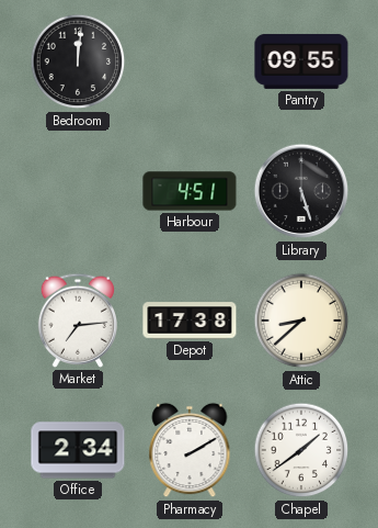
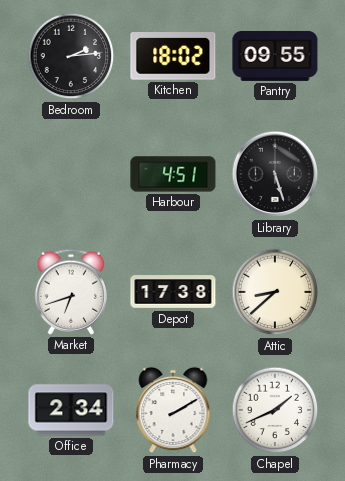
Bedroom: 12:01 -> 2:14 (71, 56)
Kitchen: none -> 18:02 (173, 57)
Market: 7:14 -> 6:42 (70, 292)
Chapel: 1:39 -> 1:41 (275, 410)
